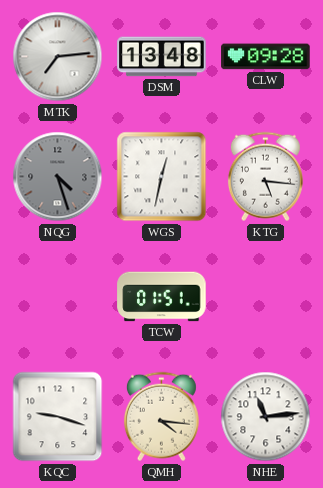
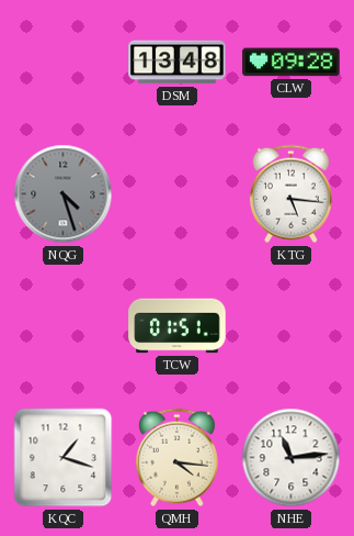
MTK: 7:14 -> none (58, 57)
WGS: 12:32 -> none (162, 177)
KQC: 9:18 -> 1:18 (64, 458)
